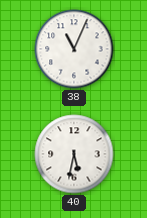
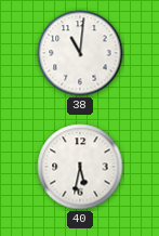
38: 11:04 -> 11:01 (80, 53)
